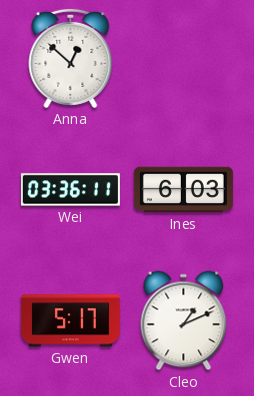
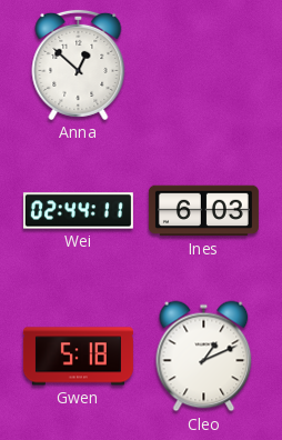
Wei: 03:36 -> 02:44 (78, 211)
Gwen: 5:17 -> 5:18 (78, 357)
